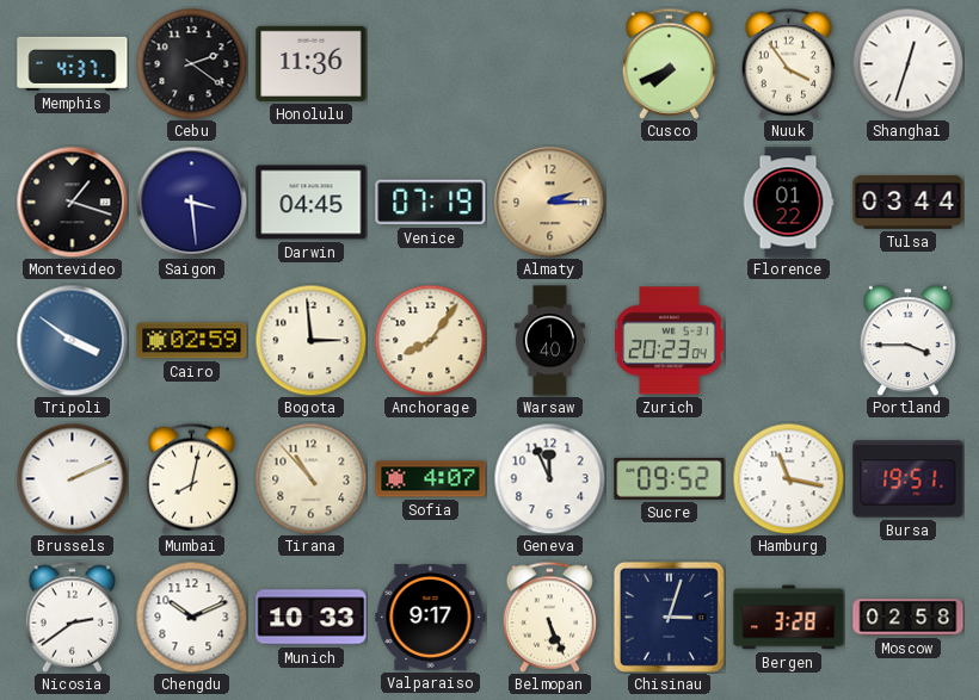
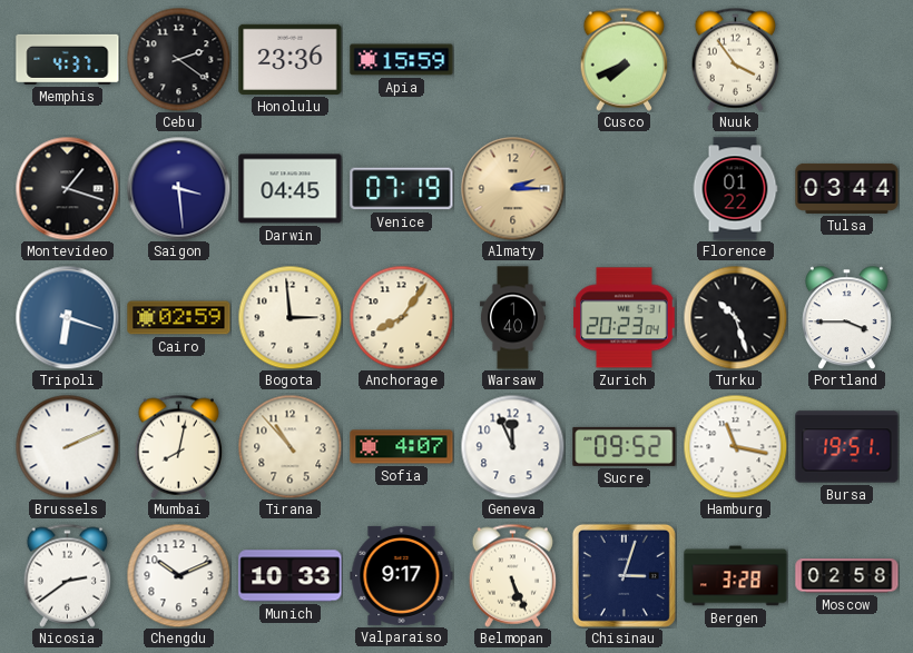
Honolulu: 11:36 -> 23:36 (291, 59)
Apia: none -> 15:59 (402, 60)
Shanghai: 12:33 -> none (907, 63)
Tripoli: 3:51 -> 6:18 (67, 317)
Turku: none -> 10:27 (735, 317)
